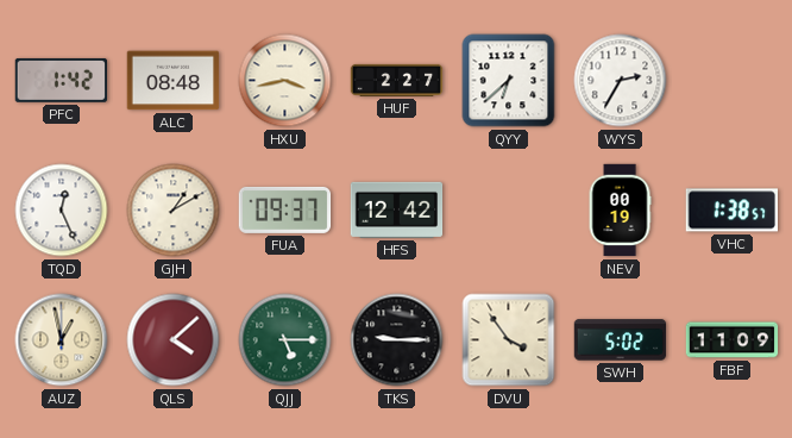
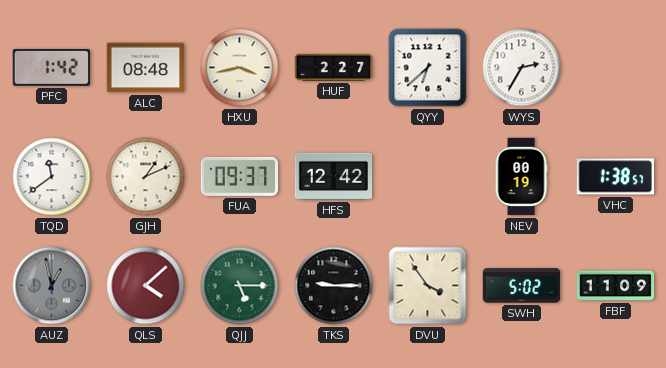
TQD: 12:26 -> 11:39 (52, 177)
GJH: 1:10 -> 1:11 (146, 177)
AUZ dial: cream -> grey (52, 286)
